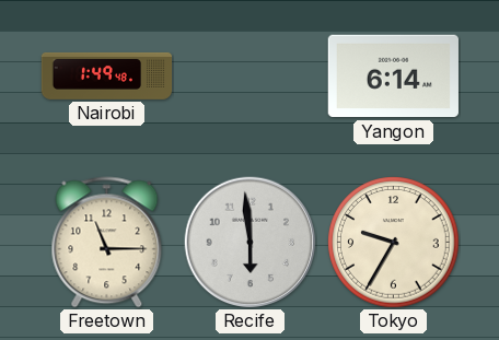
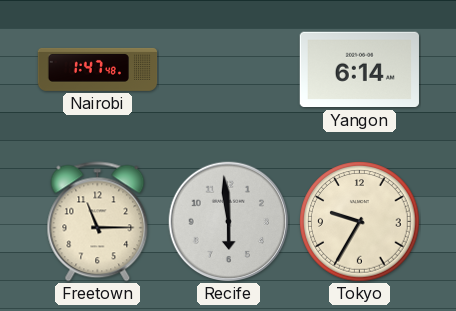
Nairobi: 1:49 -> 1:47 (98, 69)
